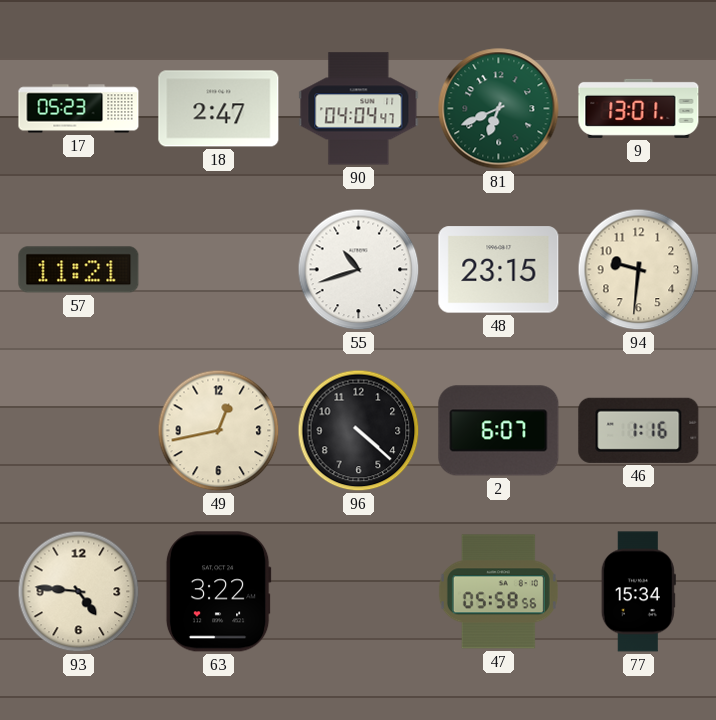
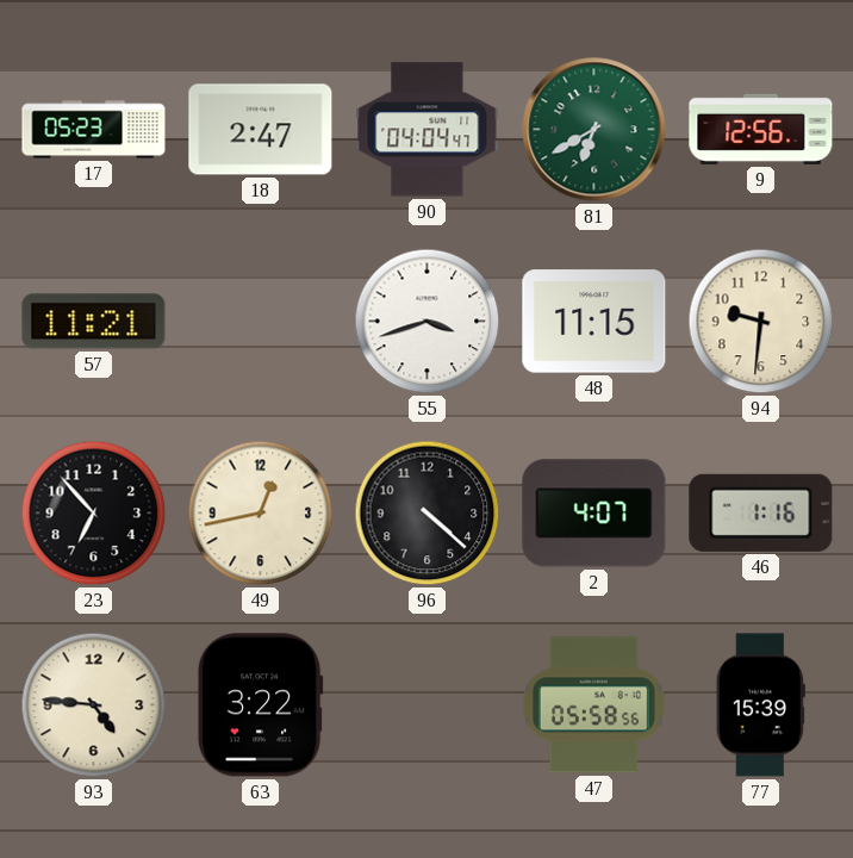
81: 6:41 -> 6:40 (594, 130)
9: 13:01 -> 12:56 (761, 129)
55: 10:42 -> 3:42 (428, 322)
48: 23:15 -> 11:15 (594, 322)
23: none -> 6:53 (94, 514)
2: 6:07 -> 4:07 (594, 514)
77: 15:34 -> 15:39 (760, 705)
